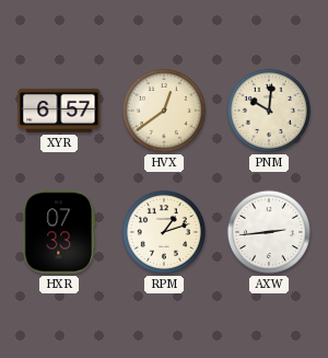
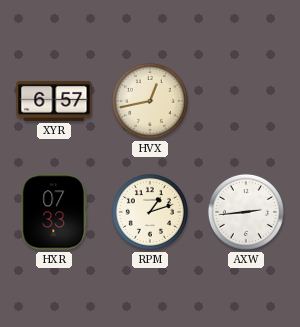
HVX: 12:39 -> 12:43 (150, 101)
PNM: 10:01 -> none (269, 111)
